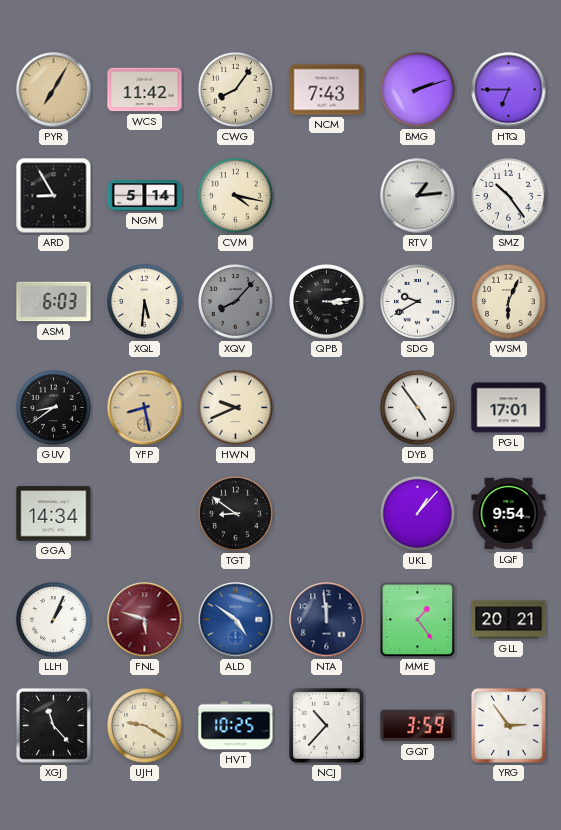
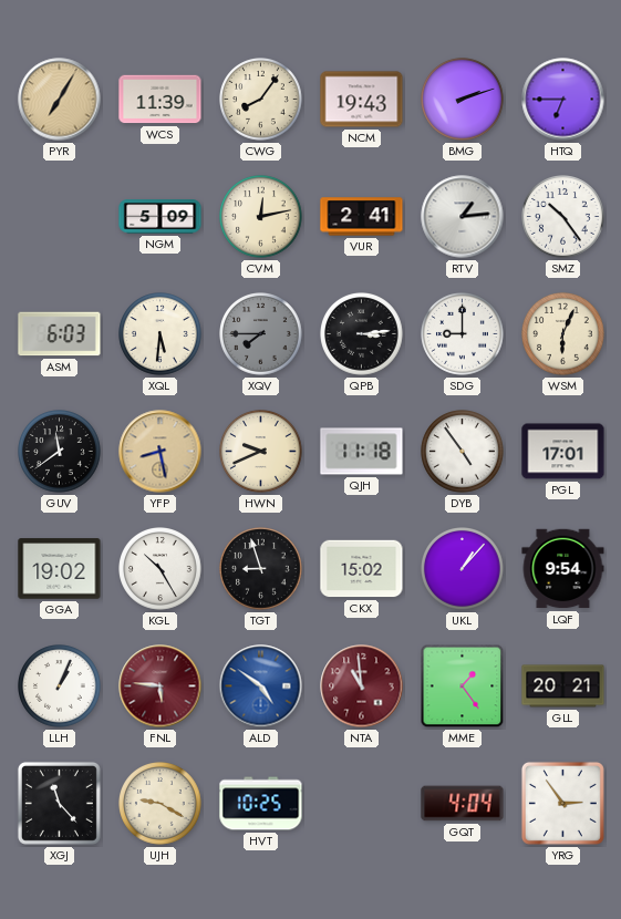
WCS: 11:42 -> 11:39 (161, 100)
NCM: 7:43 -> 19:43 (362, 100)
ARD: 8:55 -> none (54, 196)
NGM: 5:14 -> 5:09 (161, 217)
CVM: 4:17 -> 12:13 (261, 217)
VUR: none -> 2:41 (362, 217)
XQV: 8:07 -> 7:45 (261, 334)
SDG: 9:40 -> 9:00 (463, 334)
GUV: 8:39 -> 11:39 (60, 452)
QJH: none -> 11:18 (362, 452)
GGA: 14:34 -> 19:02 (60, 569)
KGL: none -> 10:25 (161, 569)
TGT: 8:51 -> 8:57 (261, 569)
CKX: none -> 15:02 (362, 569)
FNL: 5:48 -> 5:46 (161, 686)
NTA: 11:59 -> 10:59 (362, 686)
NTA dial: navy -> burgundy (362, 686)
NCJ: 10:37 -> none (326, 725)
GQT: 3:59 -> 4:04 (463, 804)
